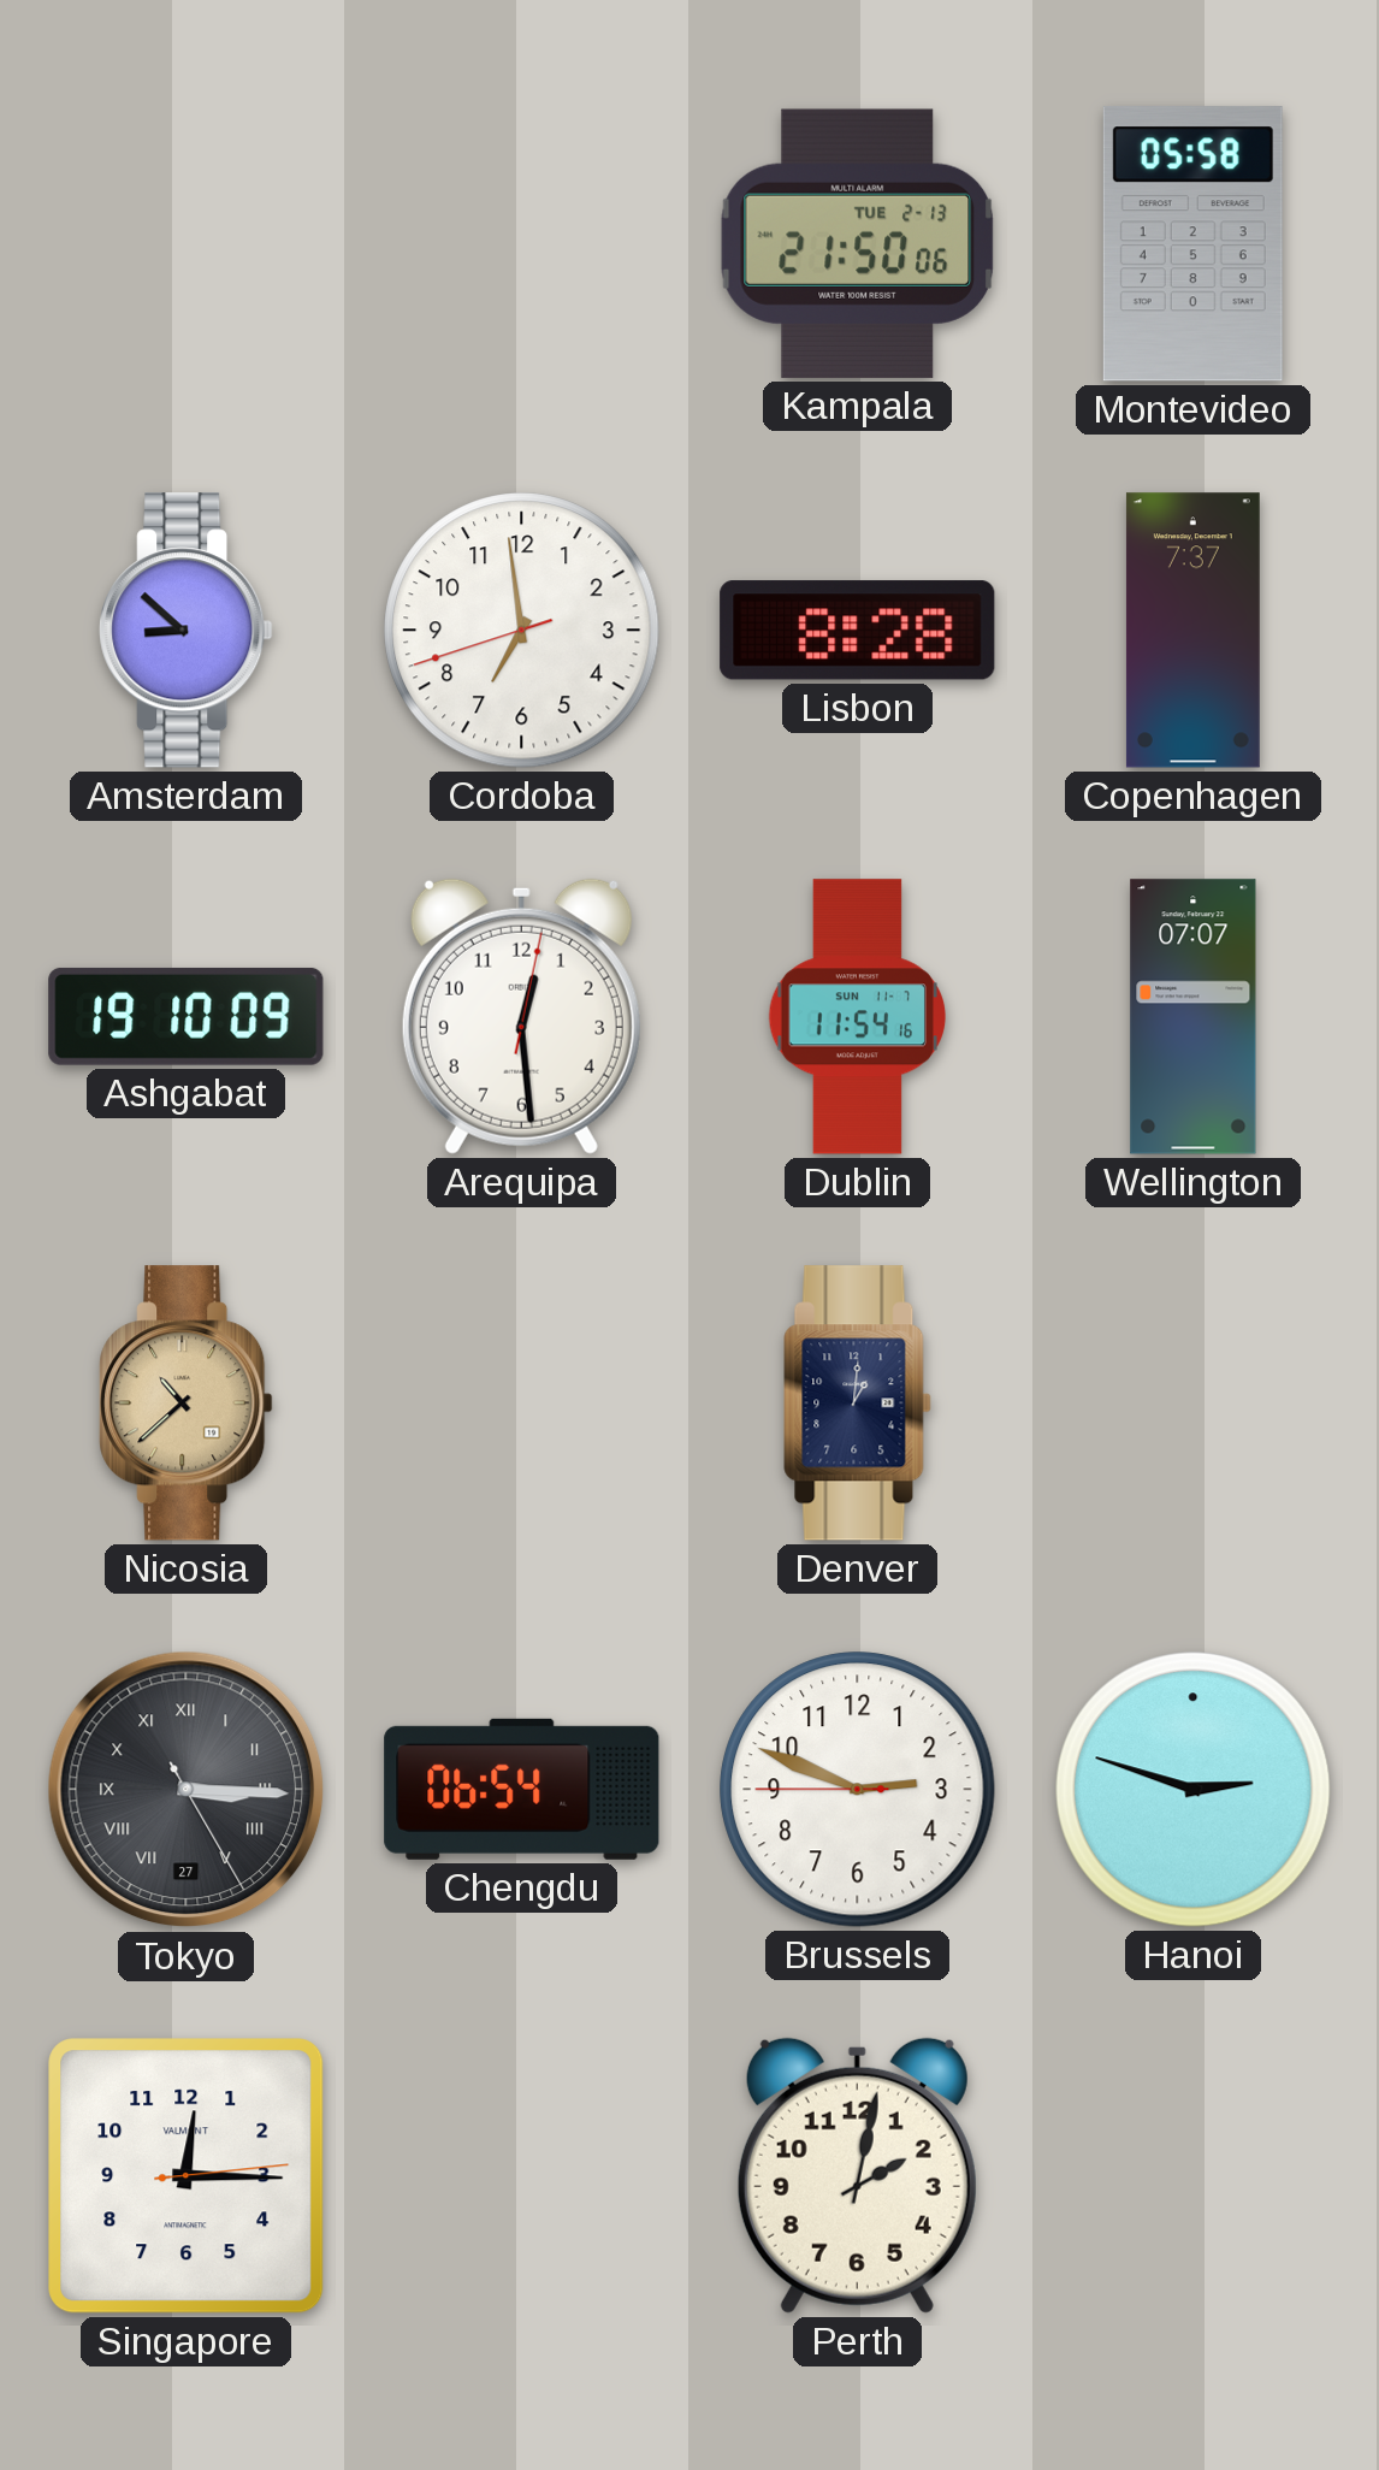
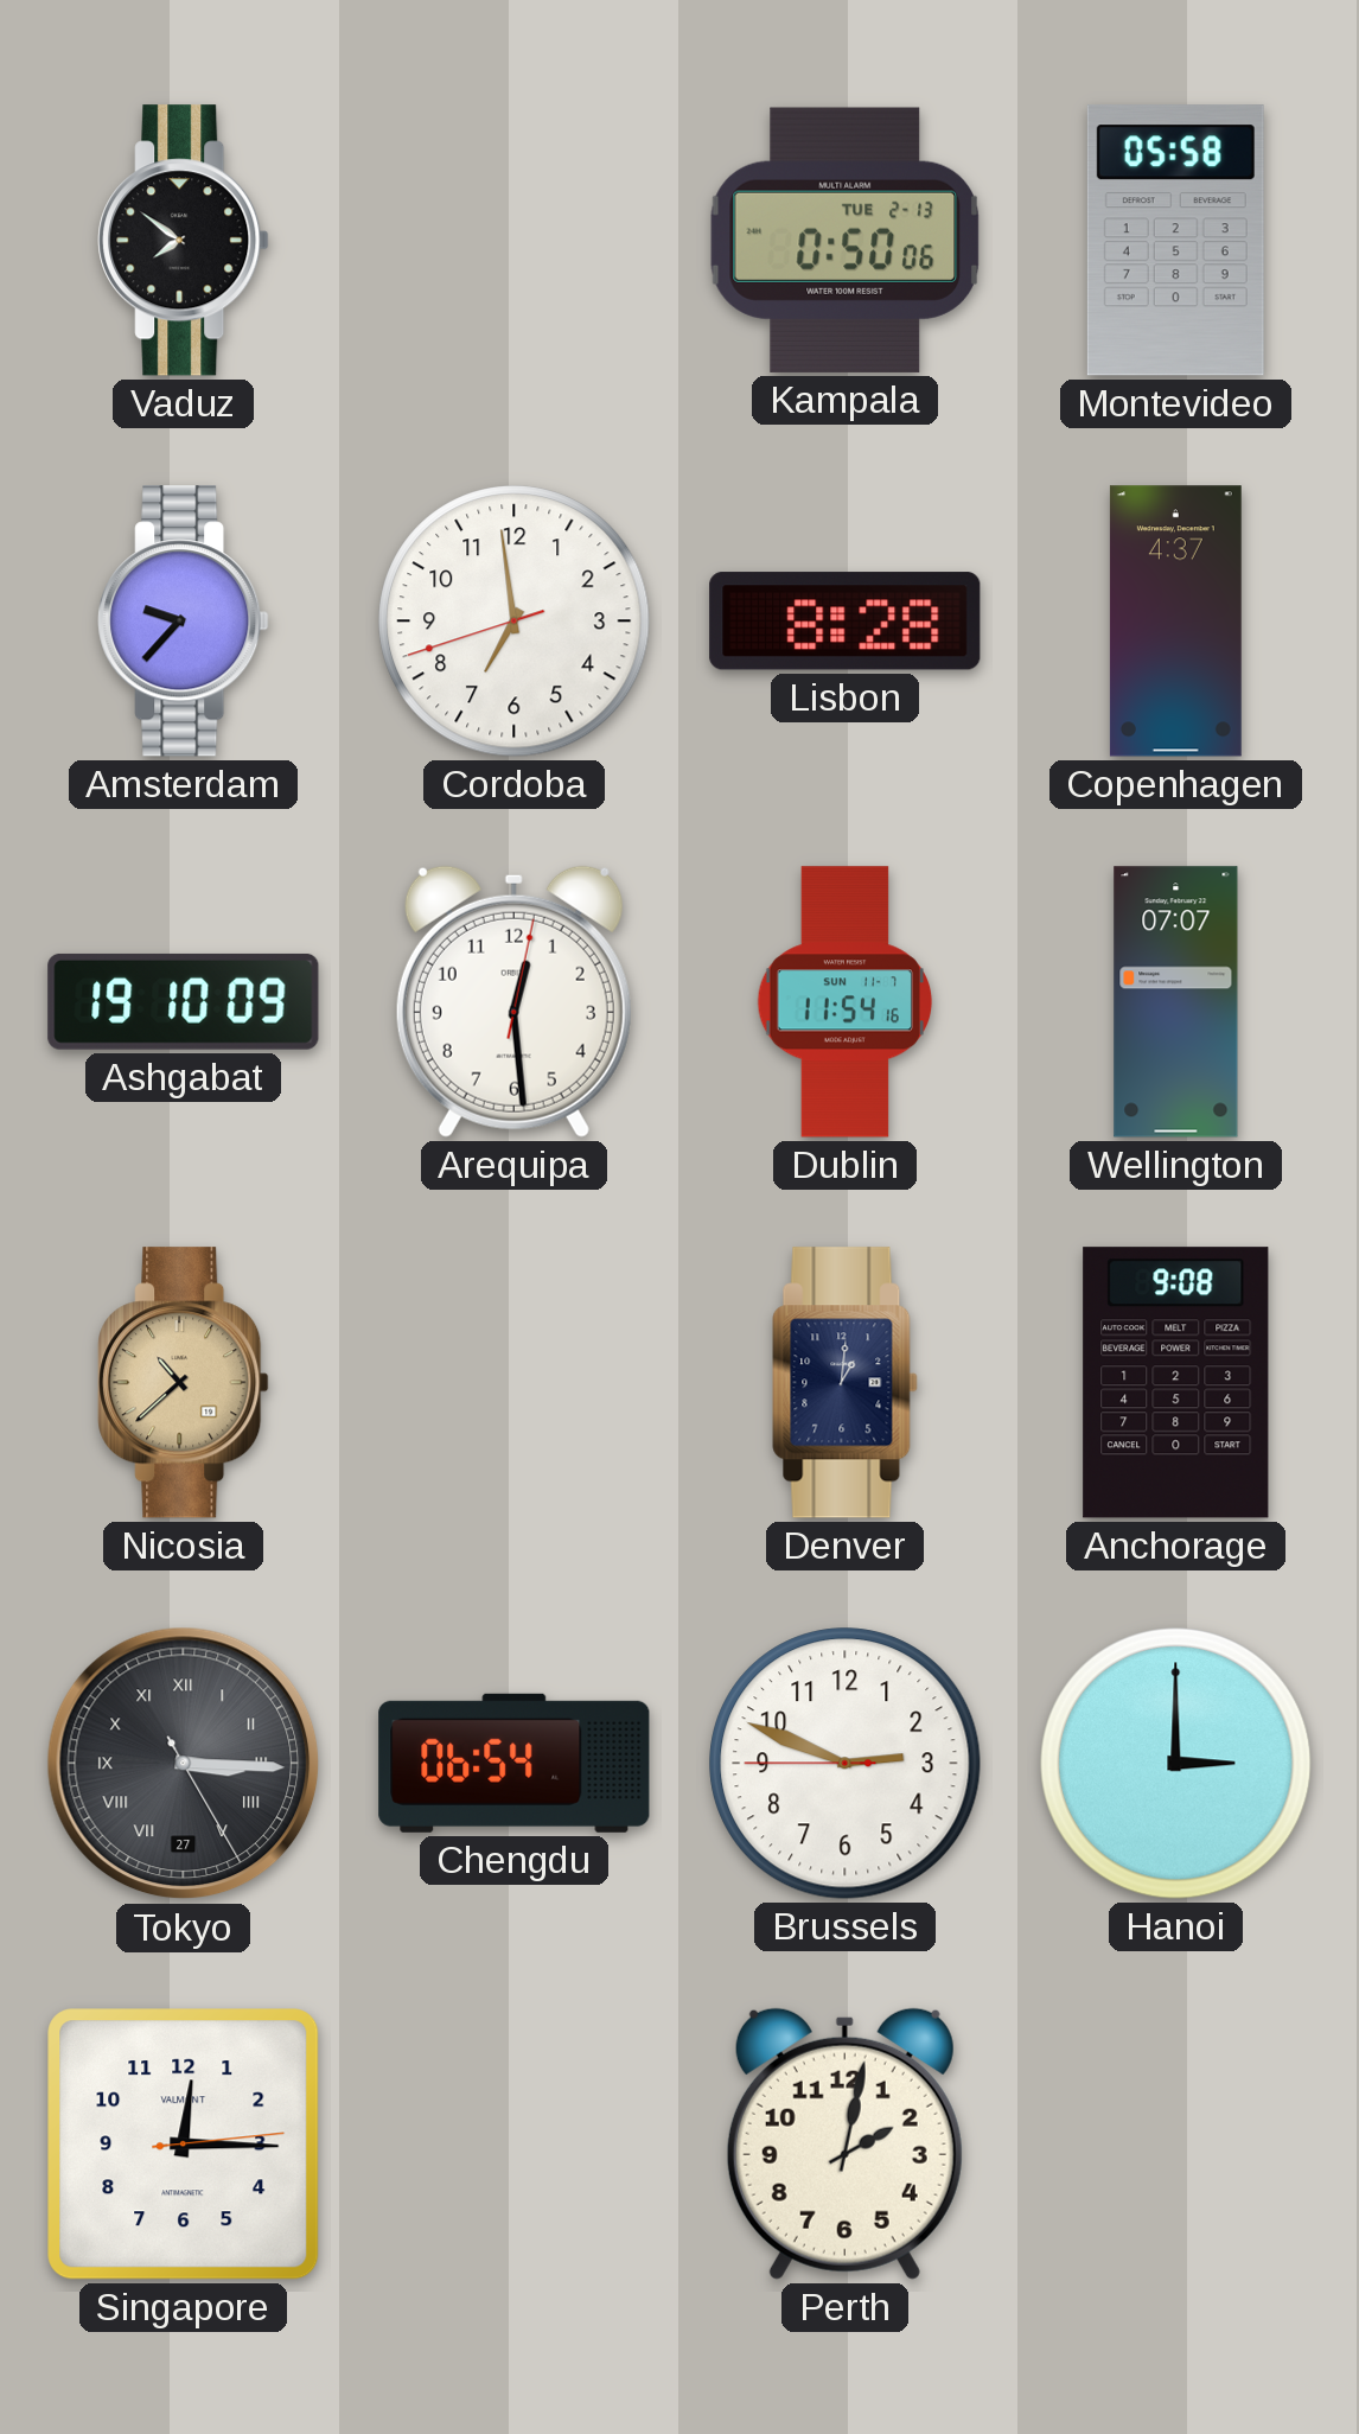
Vaduz: none -> 7:51 (184, 241)
Kampala: 21:50 -> 0:50 (844, 240)
Amsterdam: 8:52 -> 9:37 (184, 622)
Copenhagen: 7:37 -> 4:37 (1175, 622)
Anchorage: none -> 9:08 (1176, 1383)
Hanoi: 2:48 -> 3:00 (1176, 1764)
